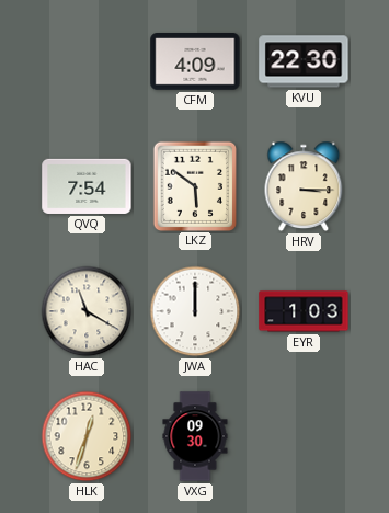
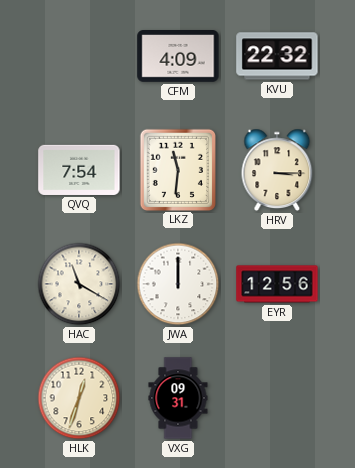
KVU: 22:30 -> 22:32 (277, 56)
LKZ: 5:51 -> 11:31 (177, 169)
EYR: 1:03 -> 12:56 (277, 284)
VXG: 09:30 -> 09:31 (178, 398)
